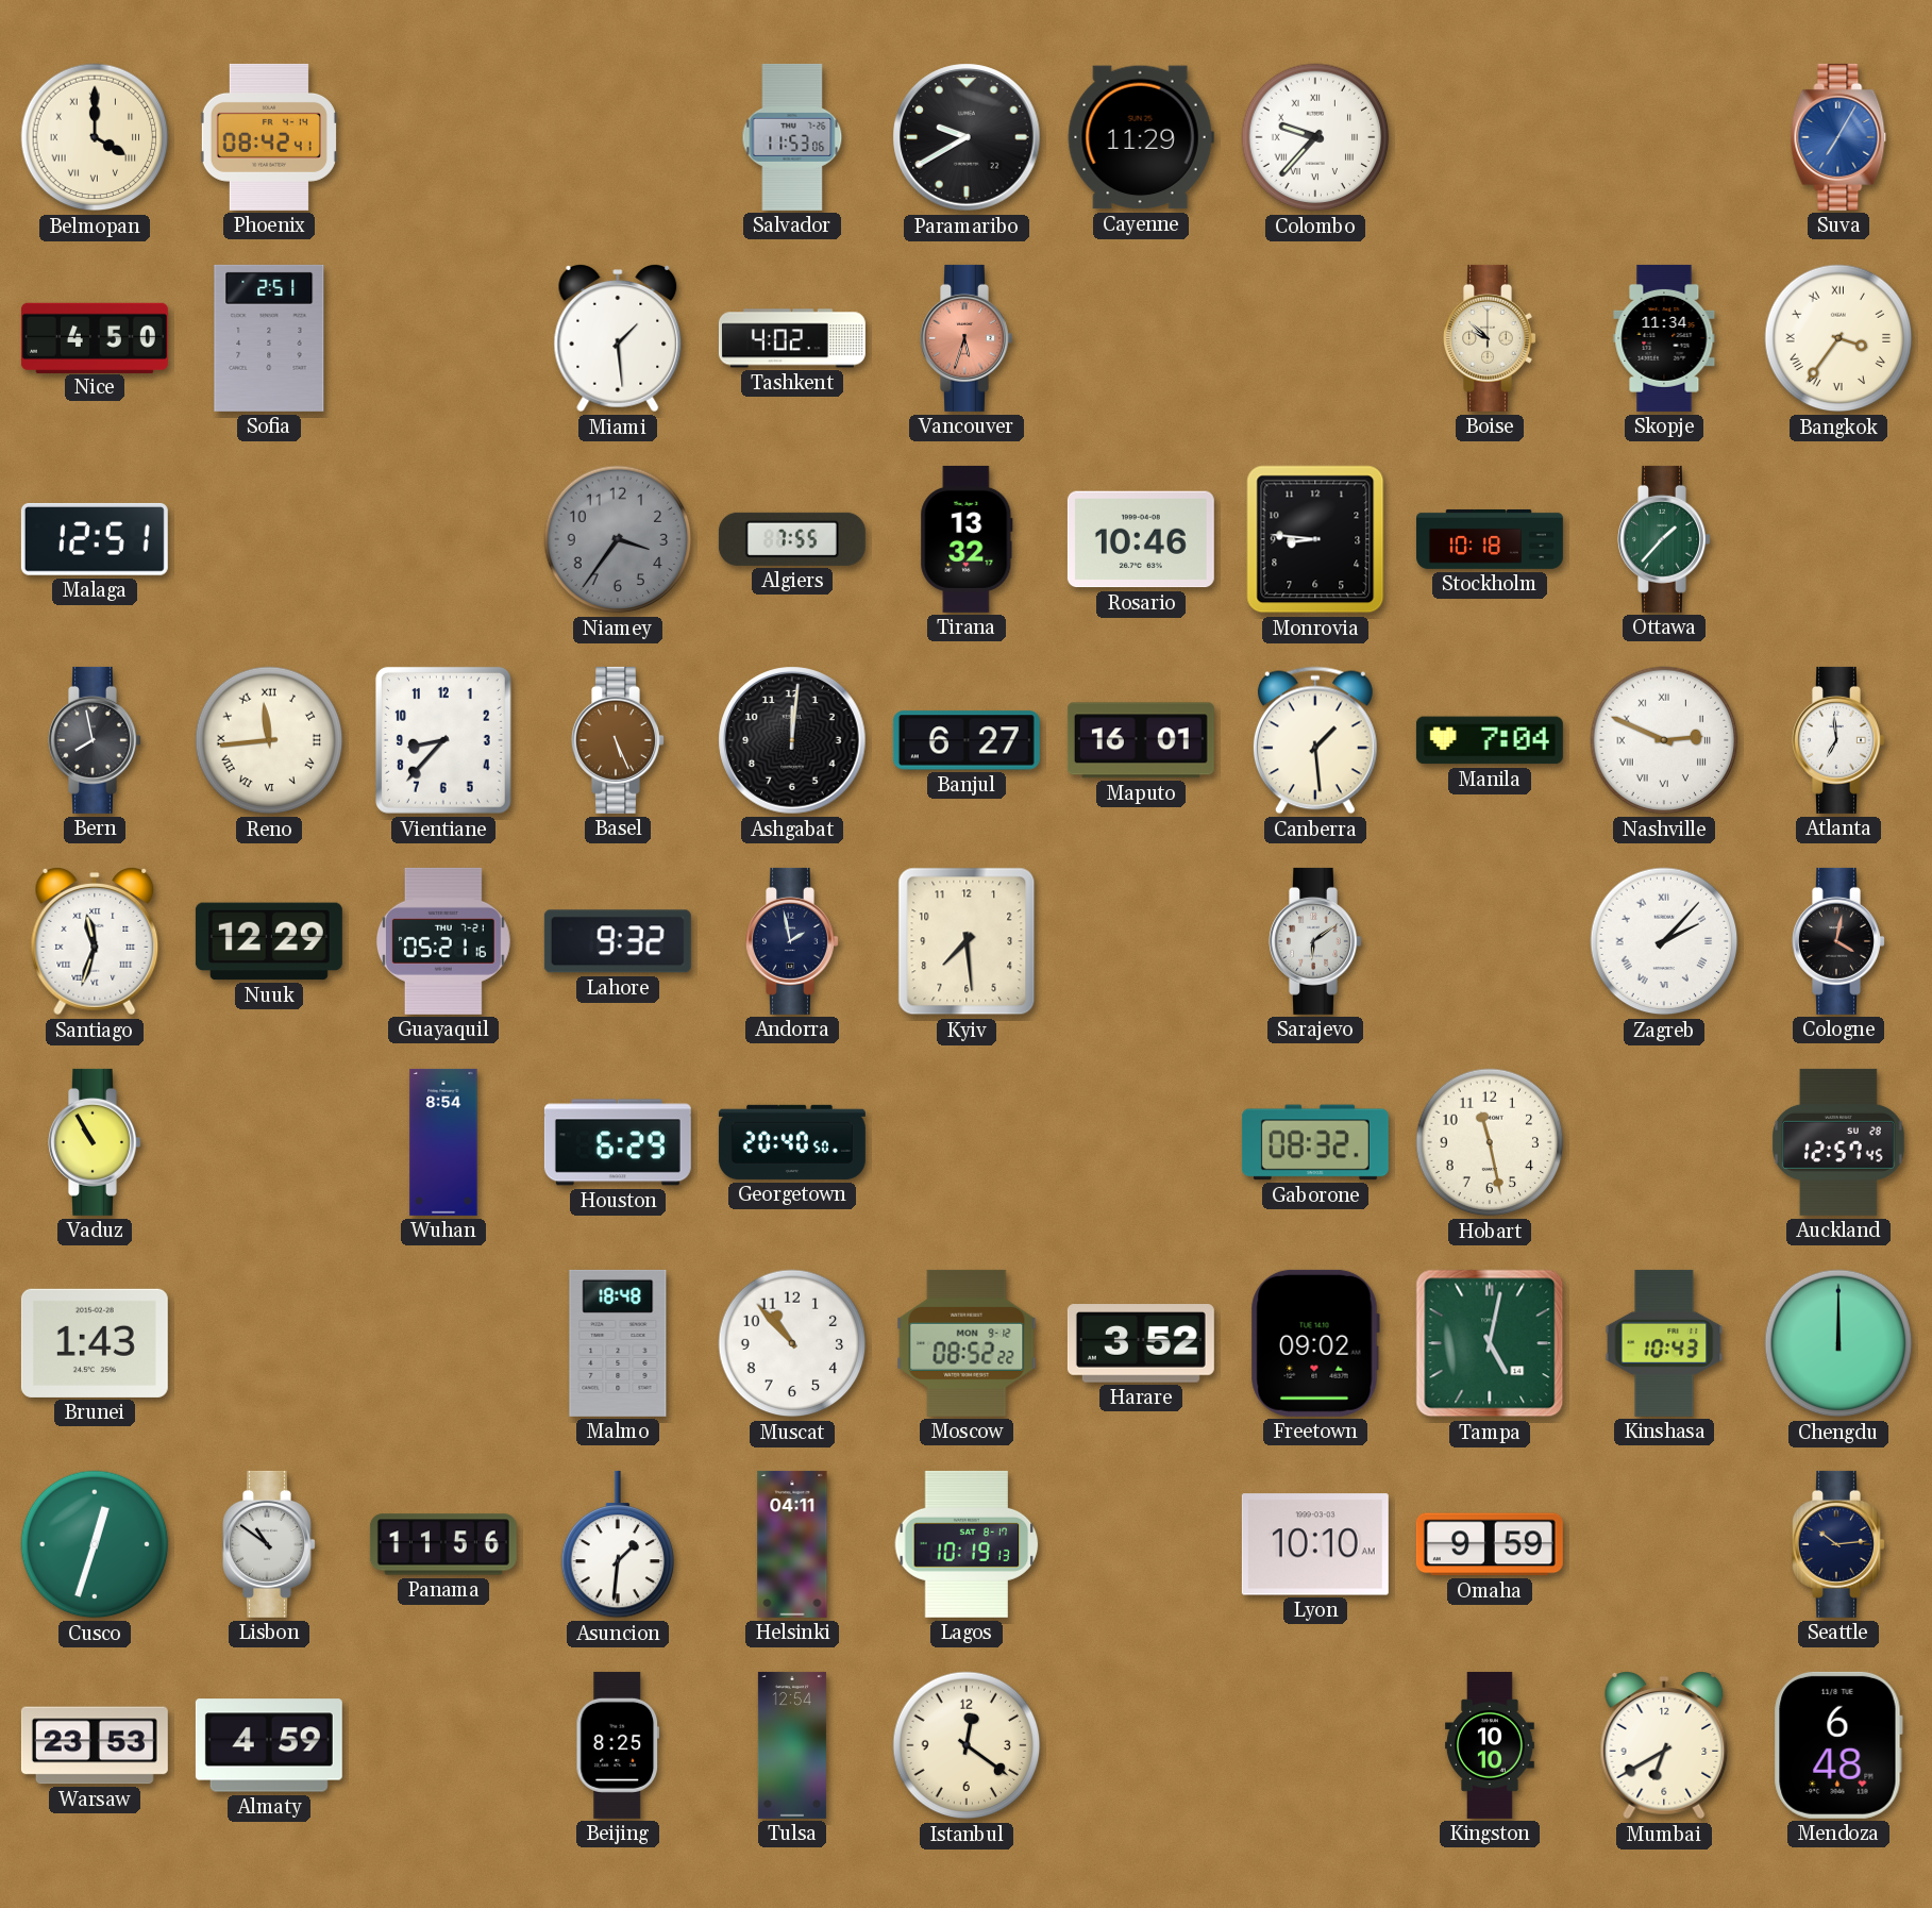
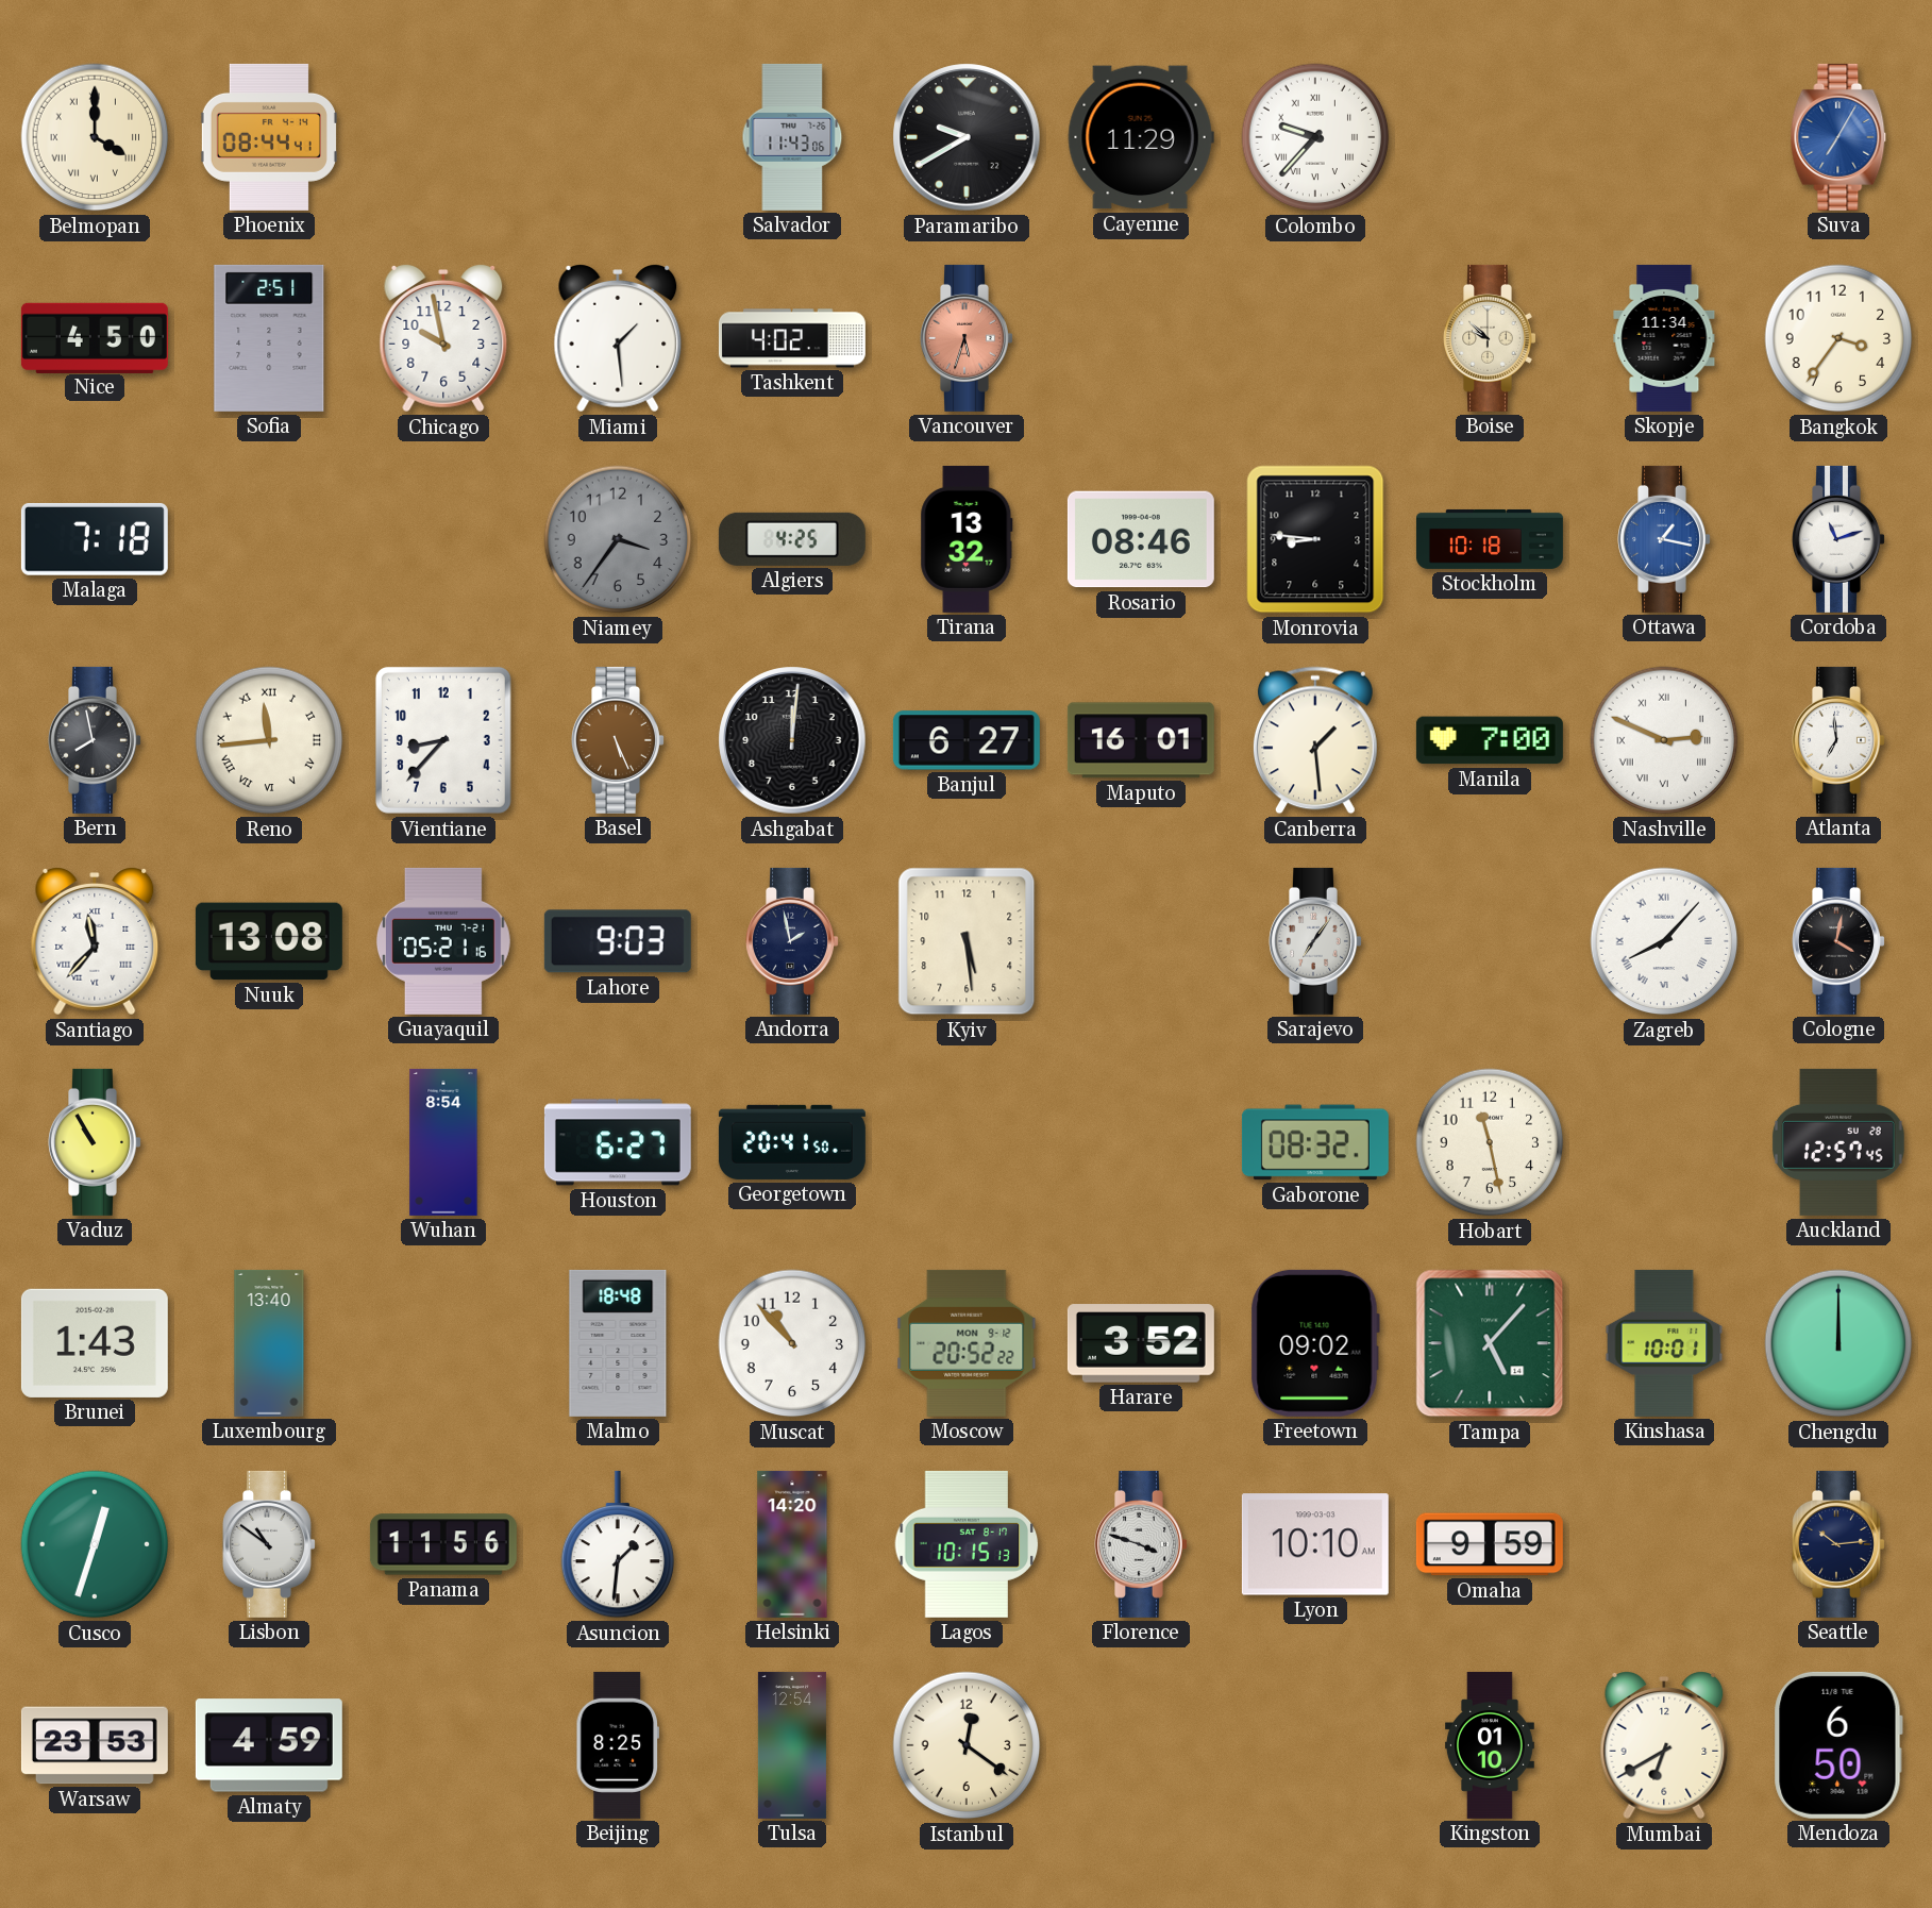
Phoenix: 08:42 -> 08:44 (269, 137)
Salvador: 11:53 -> 11:43 (792, 137)
Chicago: none -> 9:58 (443, 339)
Bangkok numerals: Roman -> Arabic (1838, 338)
Malaga: 12:51 -> 7:18 (95, 539)
Algiers: 7:55 -> 4:25 (792, 539)
Rosario: 10:46 -> 08:46 (1141, 539)
Ottawa: 1:37 -> 1:17 (1665, 539)
Ottawa dial: green -> blue (1665, 539)
Cordoba: none -> 11:12 (1839, 539)
Manila: 7:04 -> 7:00 (1490, 740)
Santiago: 11:33 -> 11:37 (95, 942)
Nuuk: 12:29 -> 13:08 (269, 941)
Lahore: 9:32 -> 9:03 (618, 941)
Kyiv: 7:29 -> 5:29 (967, 941)
Sarajevo: 6:09 -> 7:06 (1316, 941)
Zagreb: 2:07 -> 8:07 (1664, 941)
Houston: 6:29 -> 6:27 (618, 1142)
Georgetown: 20:40 -> 20:41 (792, 1142)
Luxembourg: none -> 13:40 (269, 1343)
Moscow: 08:52 -> 20:52 (967, 1343)
Tampa: 5:02 -> 5:07 (1490, 1343)
Kinshasa: 10:43 -> 10:01 (1664, 1343)
Helsinki: 04:11 -> 14:20 (792, 1544)
Lagos: 10:19 -> 10:15 (967, 1544)
Florence: none -> 3:48 (1142, 1544)
Kingston: 10:10 -> 01:10 (1490, 1745)
Mendoza: 6:48 -> 6:50 (1838, 1745)
